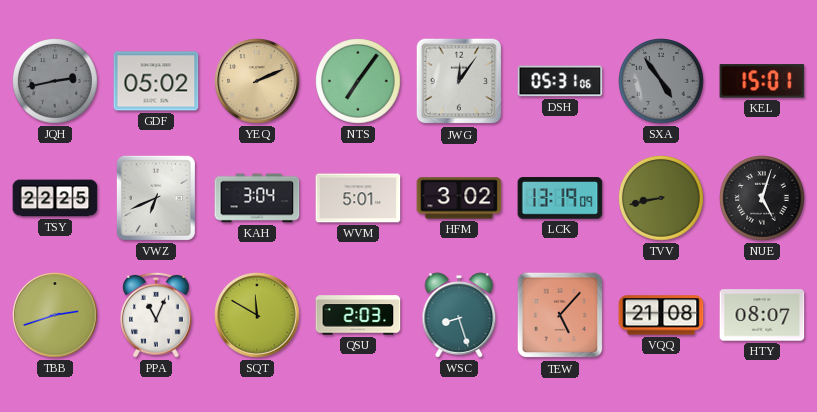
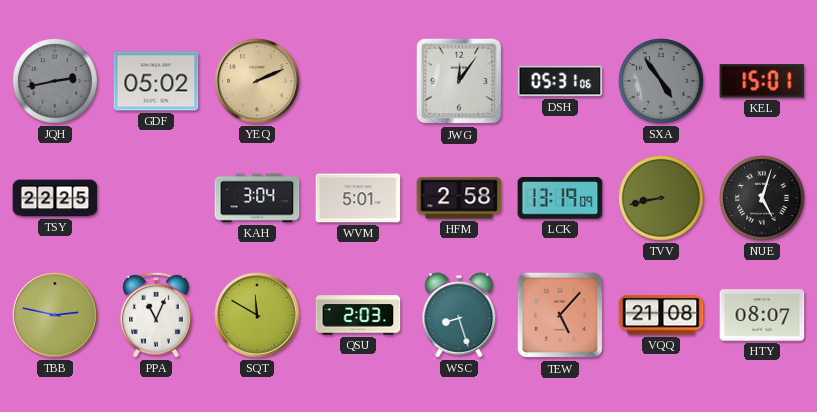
NTS: 7:06 -> none (358, 81)
VWZ: 6:41 -> none (156, 198)
HFM: 3:02 -> 2:58 (459, 198)
TBB: 2:42 -> 2:47 (55, 315)
